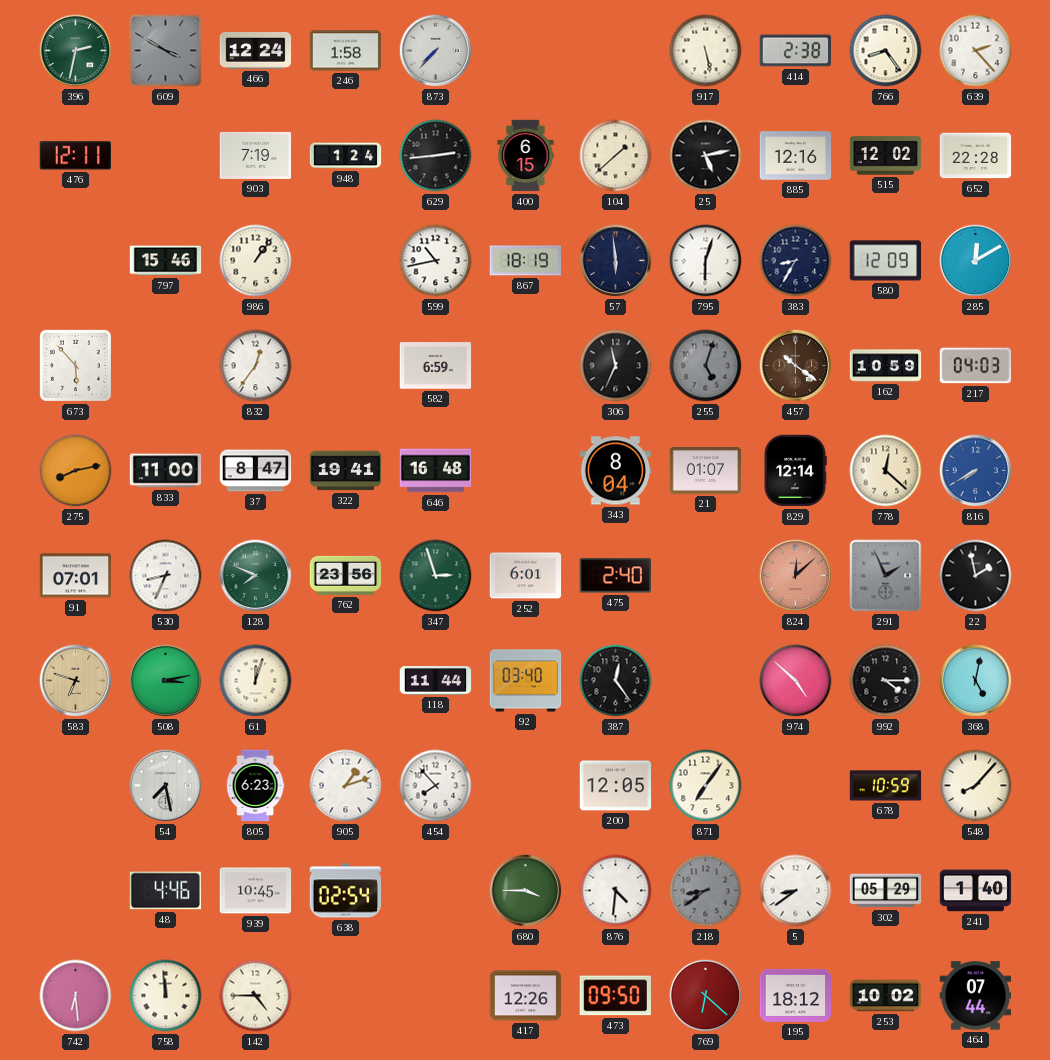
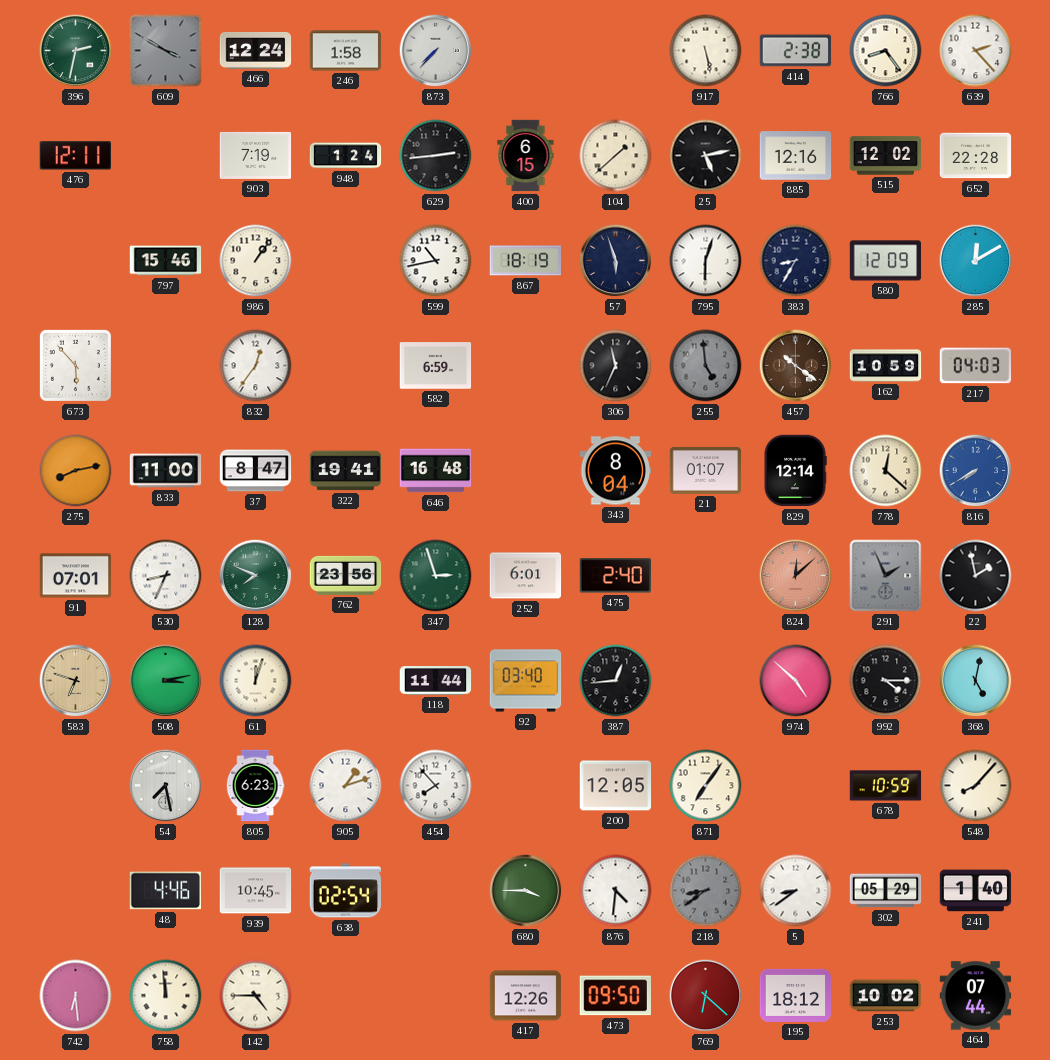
57: 5:59 -> 5:57 (616, 261)
255: 5:03 -> 4:59 (706, 366)
387: 12:24 -> 12:44 (616, 681)
